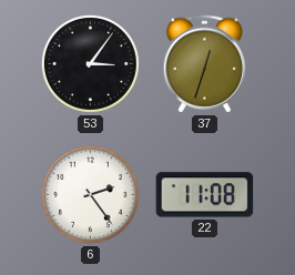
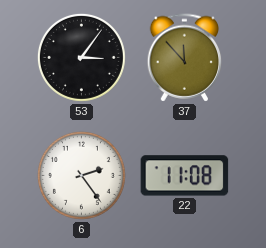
37: 12:33 -> 11:53 (185, 58)
